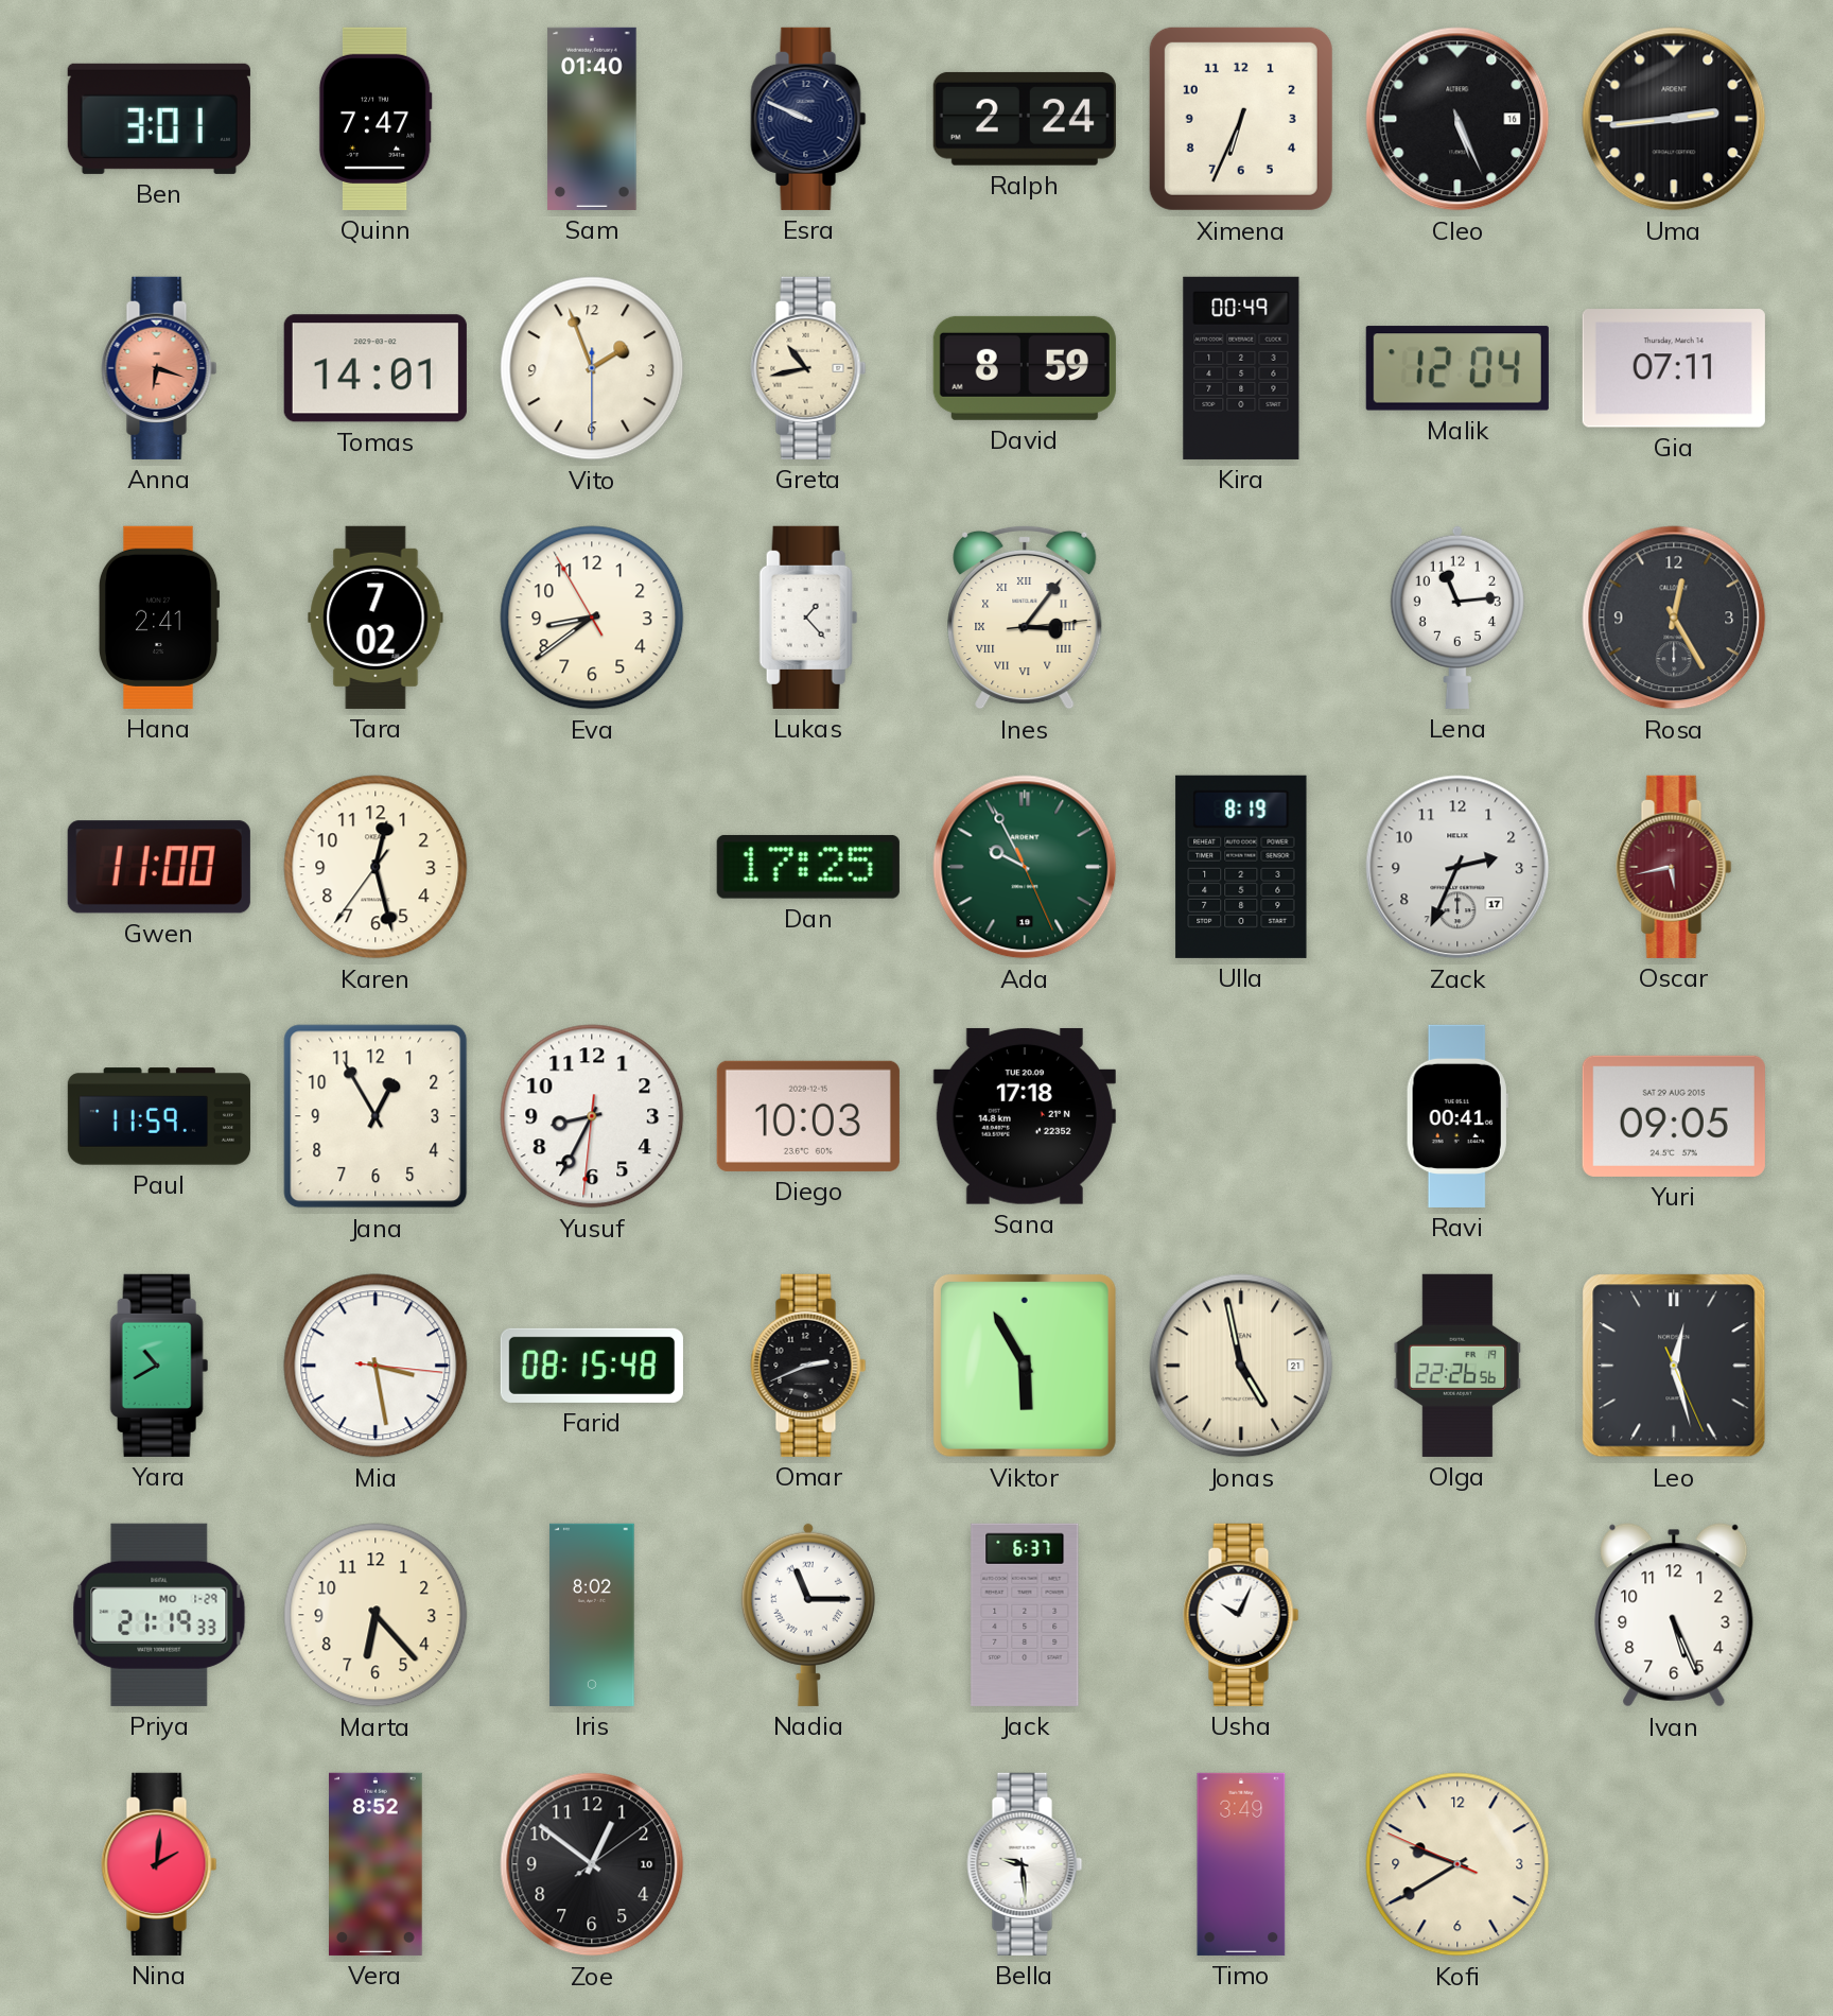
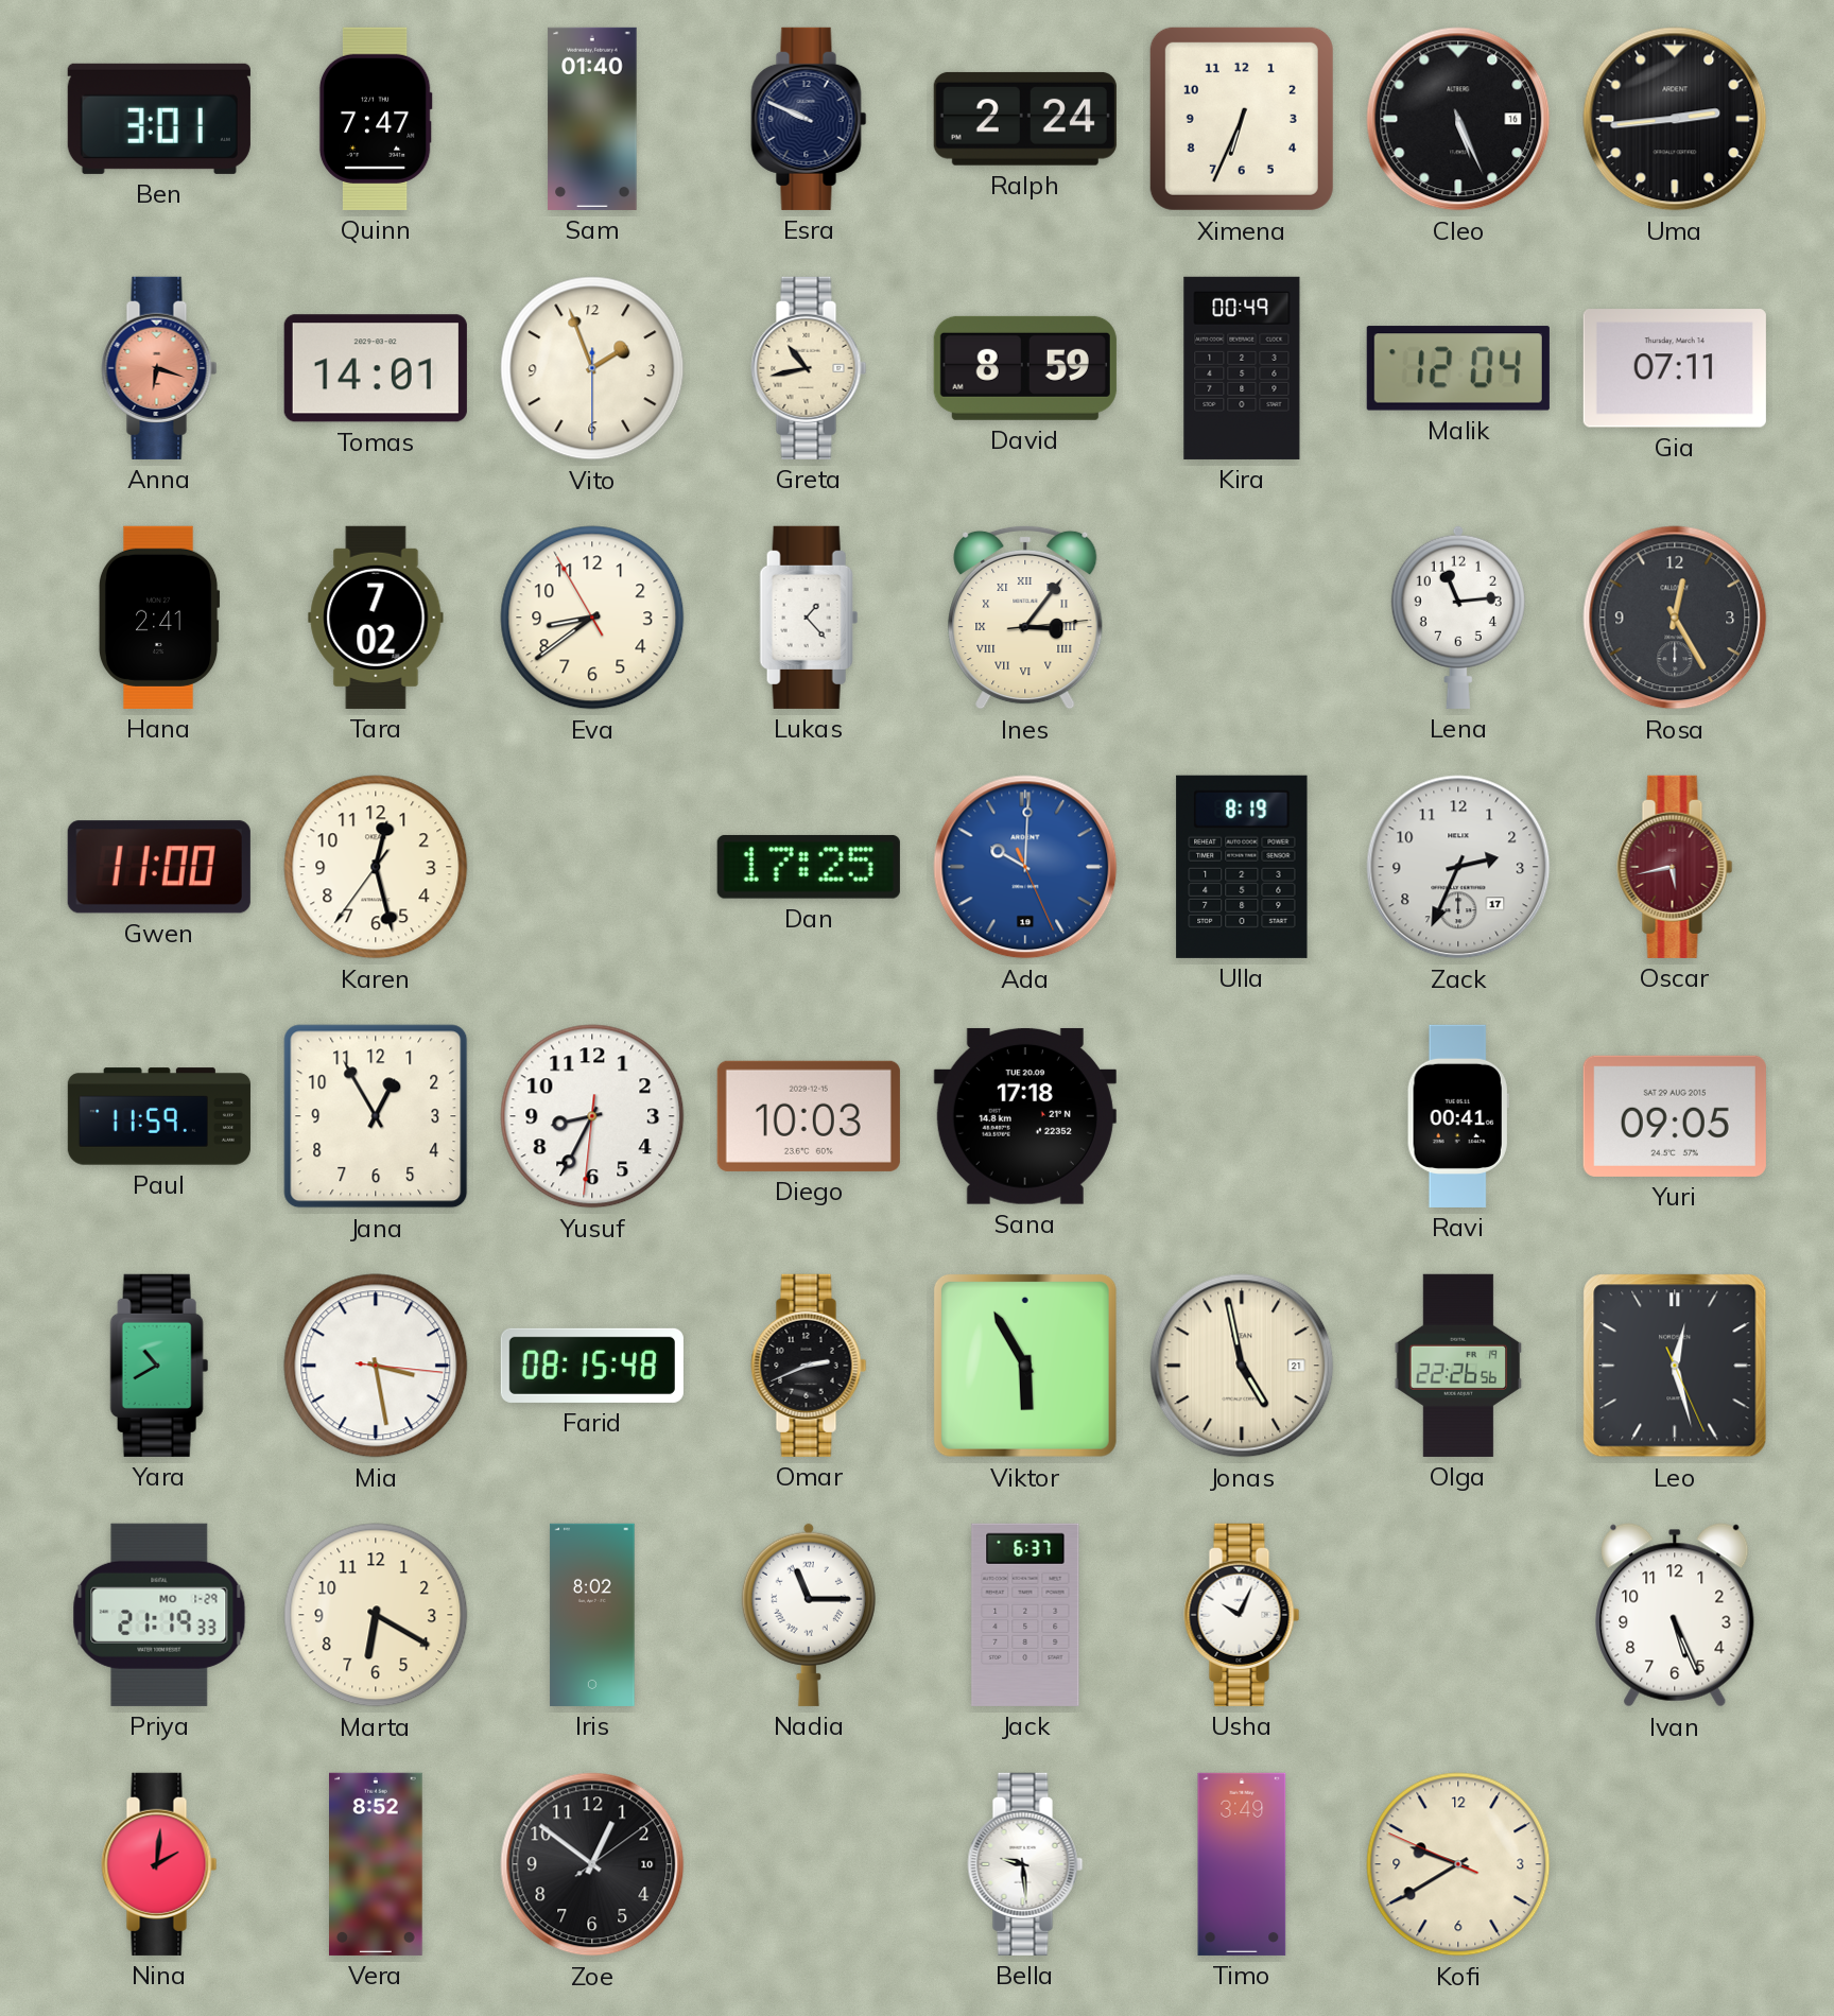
Ada: 9:55 -> 10:00 (1025, 867)
Ada dial: green -> blue (1025, 867)
Marta: 6:23 -> 6:20 (376, 1615)
